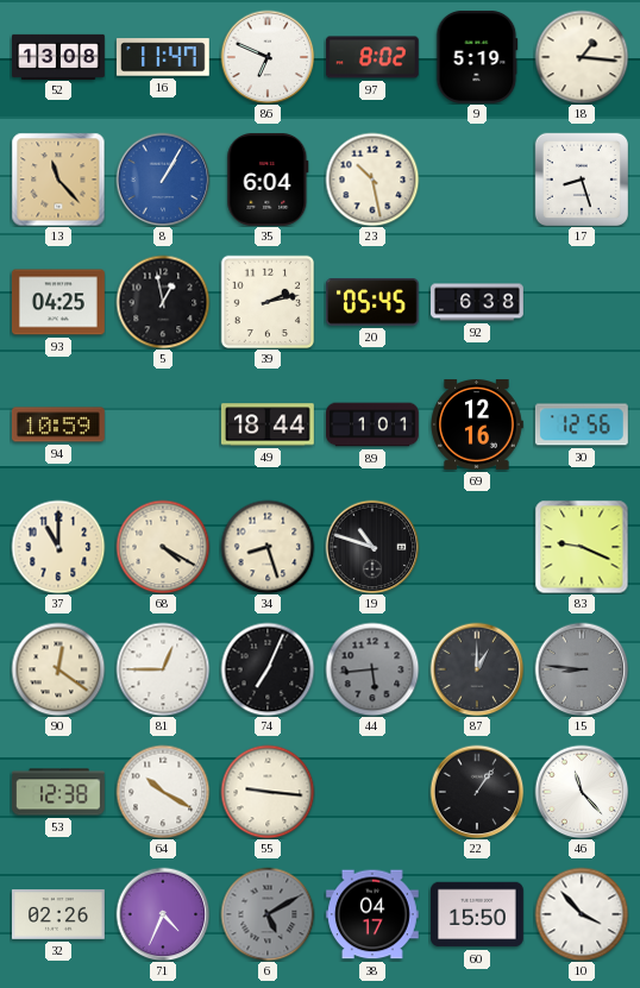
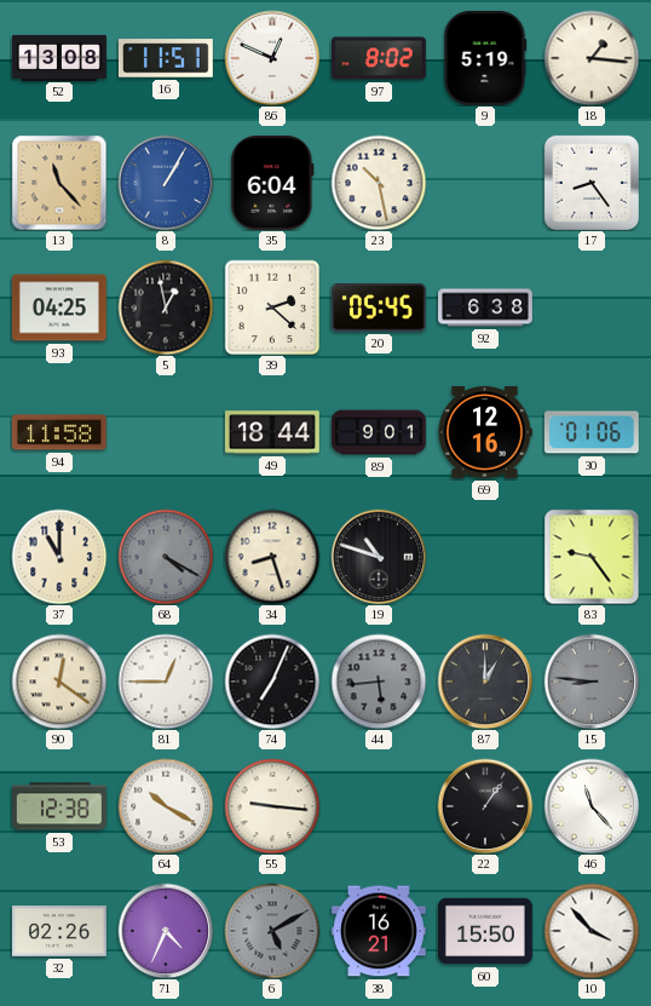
16: 11:47 -> 11:51 (166, 58)
86: 6:49 -> 12:49 (272, 58)
17: 8:27 -> 8:24 (592, 183)
39: 2:13 -> 2:22 (272, 307)
94: 10:59 -> 11:58 (59, 432)
89: 1:01 -> 9:01 (380, 432)
30: 12:56 -> 01:06 (592, 432)
68 dial: cream -> grey (166, 557)
83: 9:19 -> 9:24 (592, 557)
38: 04:17 -> 16:21 (379, 931)
